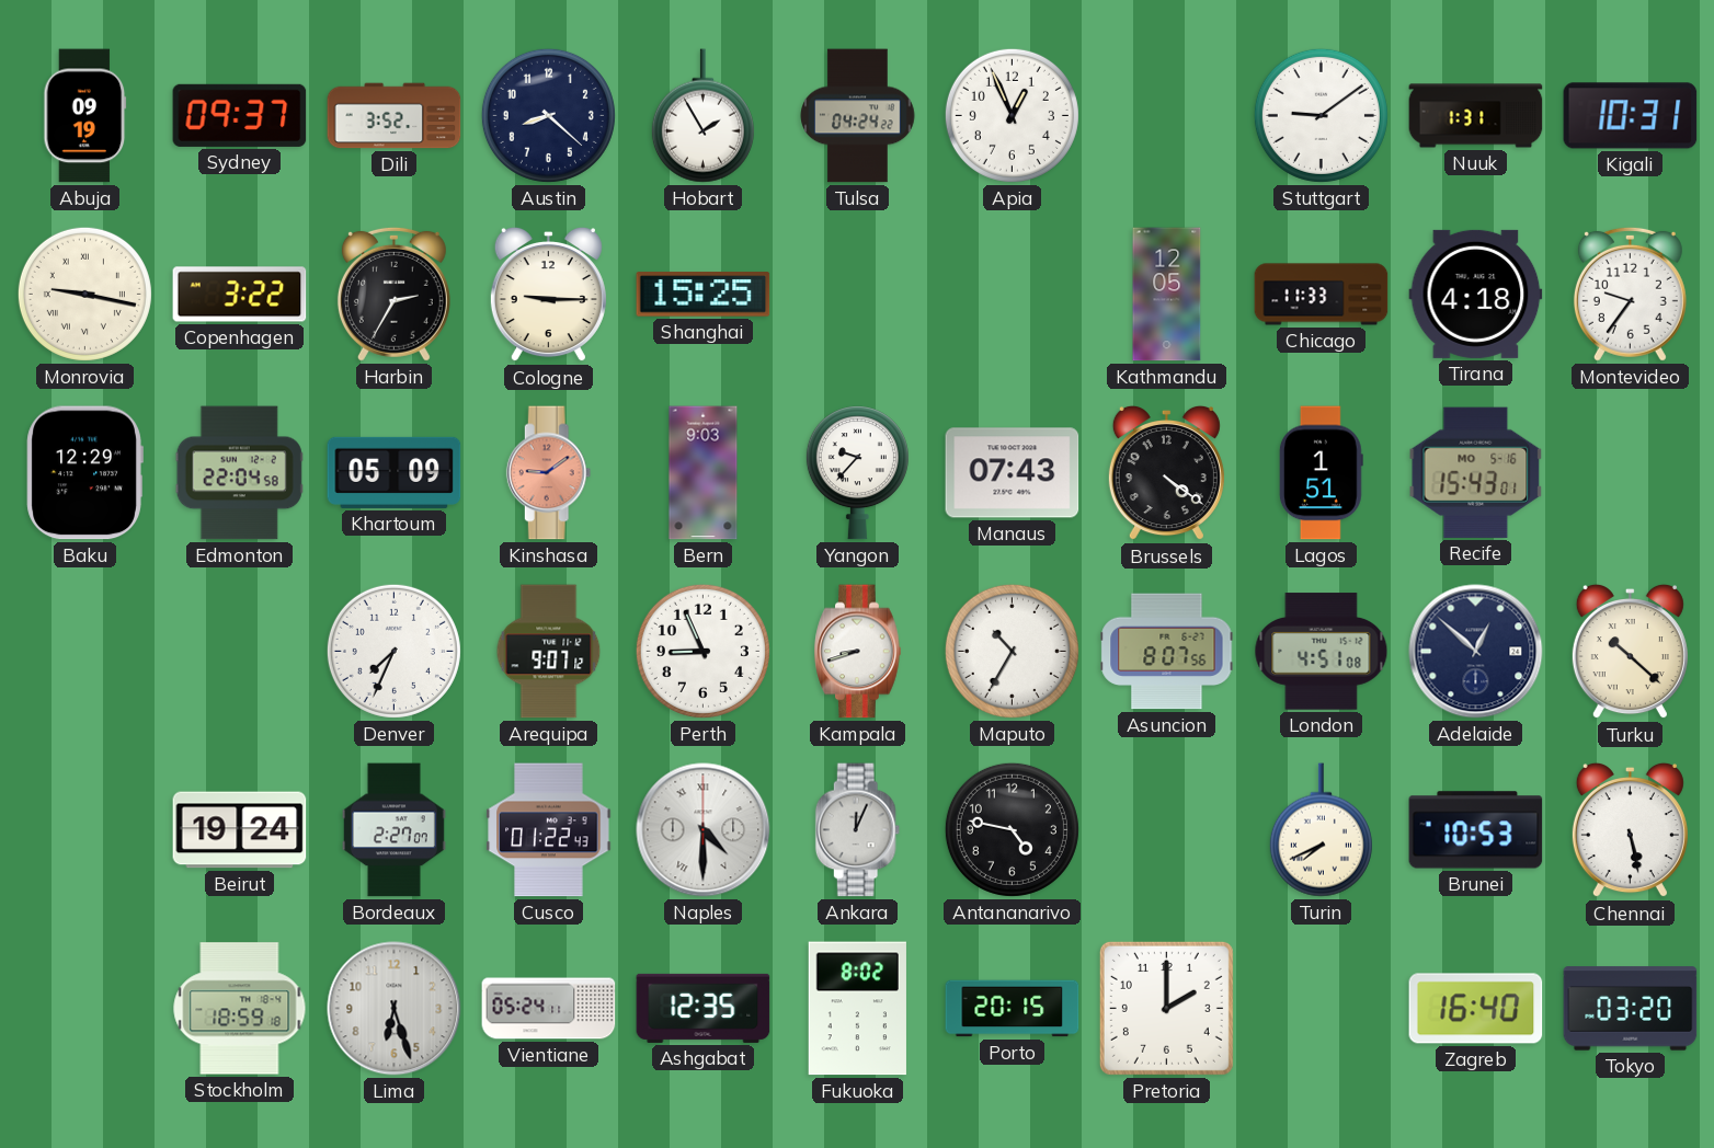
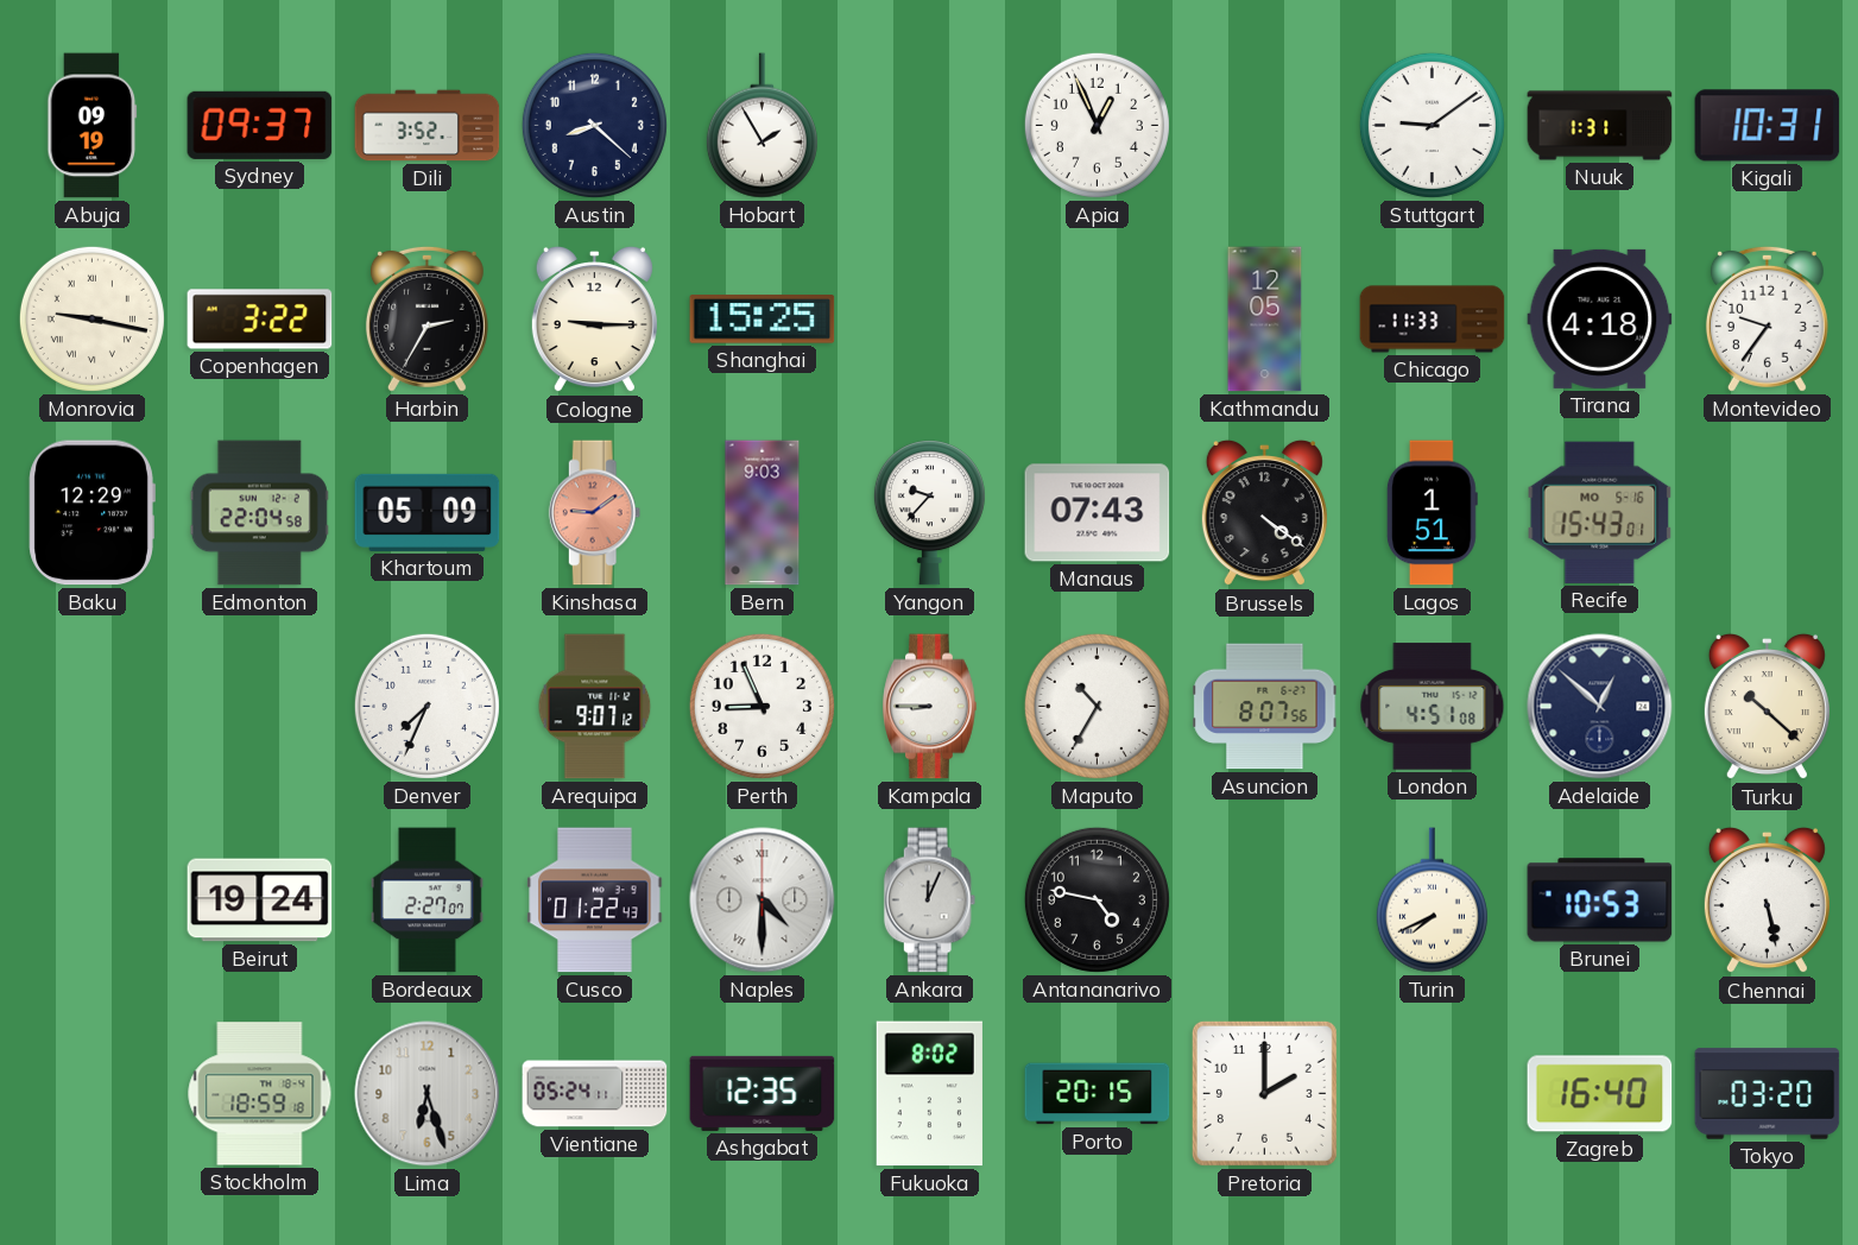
Tulsa: 04:24 -> none (858, 116)
Kampala: 8:42 -> 8:45 (930, 707)
